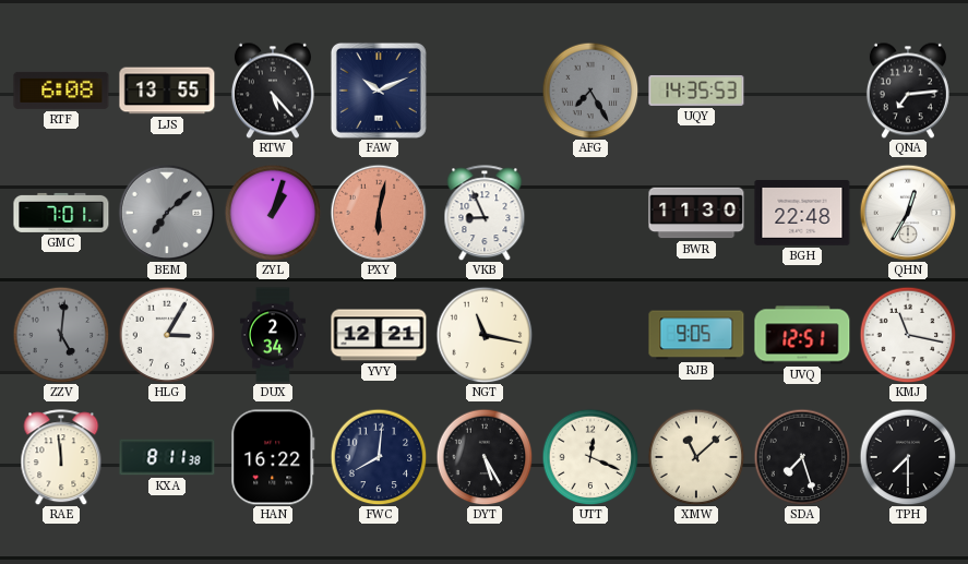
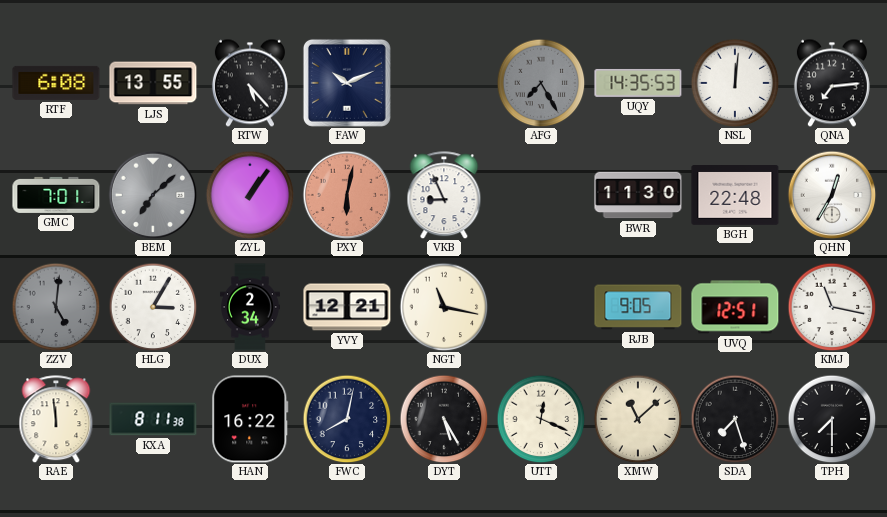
NSL: none -> 12:01 (735, 83)
ZYL: 1:03 -> 1:06 (250, 195)
FWC: 8:01 -> 8:02 (347, 419)
